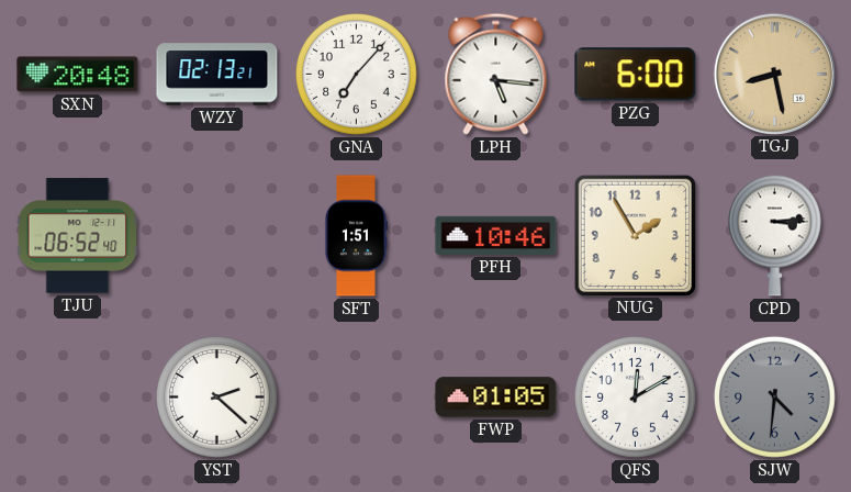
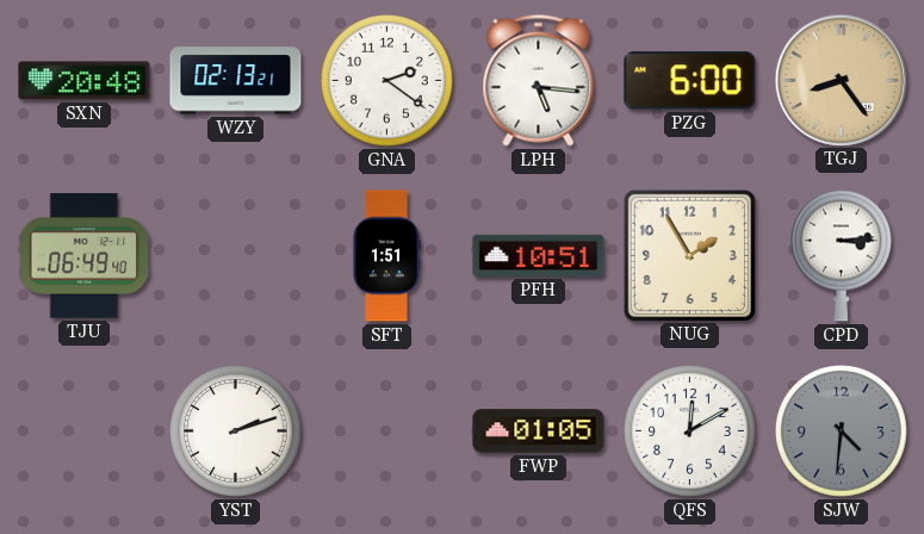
GNA: 7:07 -> 2:21 (387, 81)
TGJ: 8:28 -> 8:24 (841, 80)
TJU: 06:52 -> 06:49 (85, 256)
PFH: 10:46 -> 10:51 (539, 255)
YST: 2:22 -> 2:12 (236, 431)
